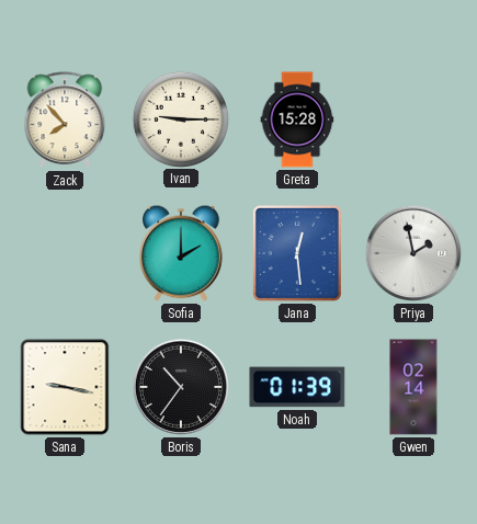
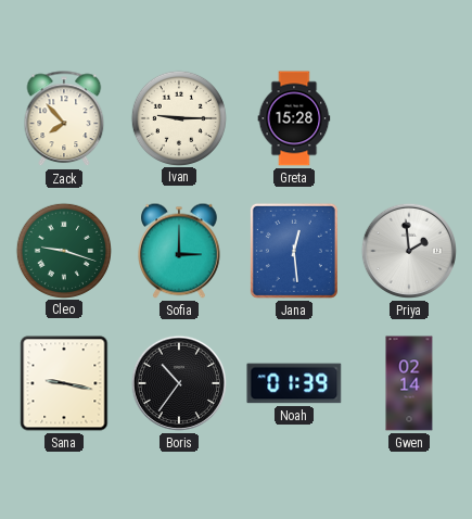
Cleo: none -> 9:18 (63, 250)
Sofia: 2:00 -> 3:00 (179, 251)
Priya: 1:58 -> 1:59 (409, 251)
